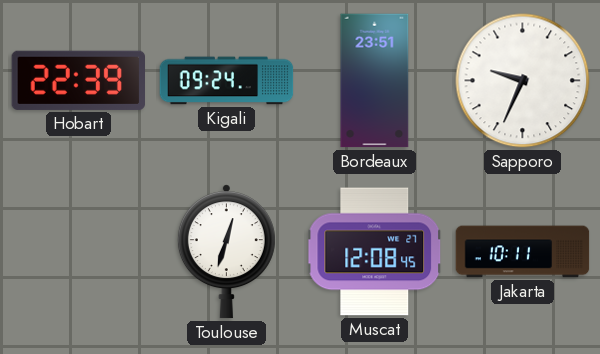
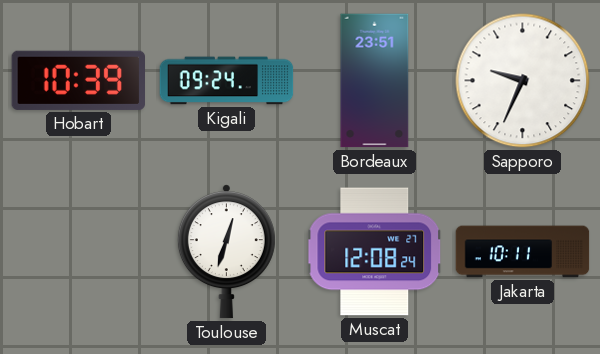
Hobart: 22:39 -> 10:39 (79, 80)
Muscat: 12:08:45 -> 12:08:24 (375, 252)
